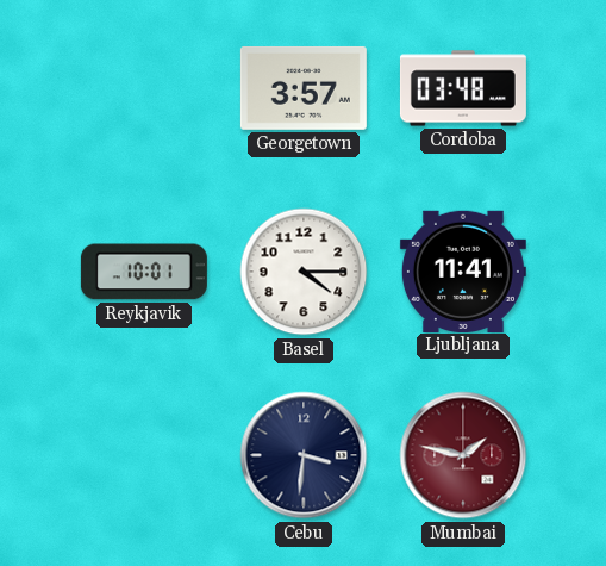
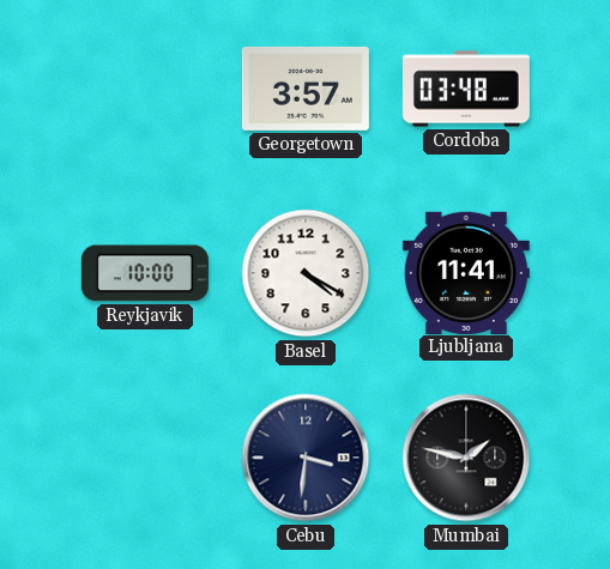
Reykjavik: 10:01 -> 10:00 (145, 273)
Basel: 4:15 -> 4:20 (306, 273)
Mumbai dial: burgundy -> black (466, 458)
